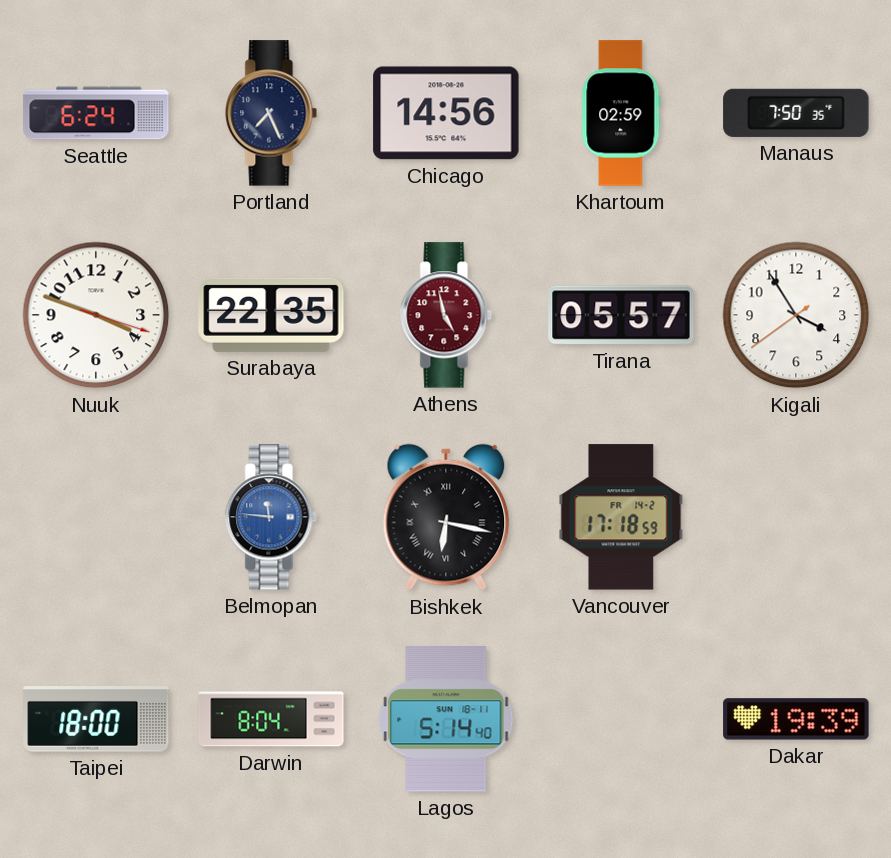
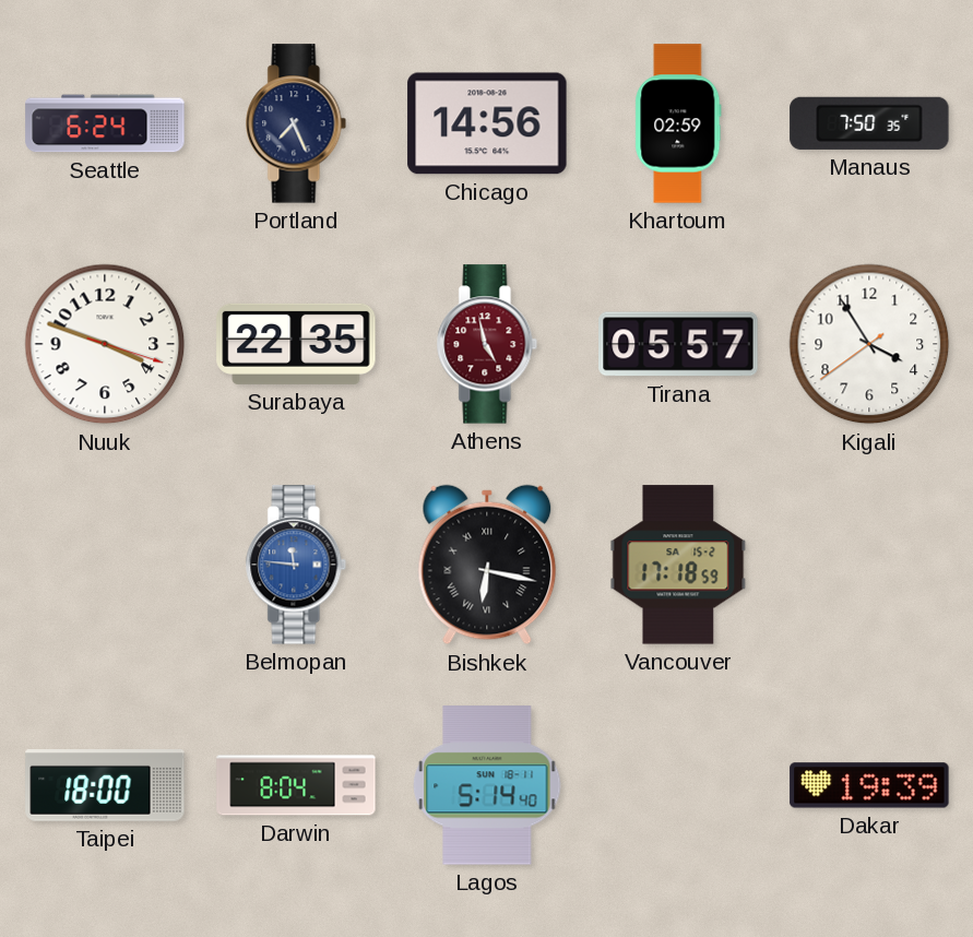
Vancouver date: FR 14-2 -> SA 15-2 (678, 565)
